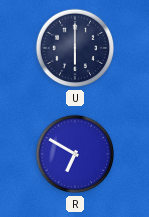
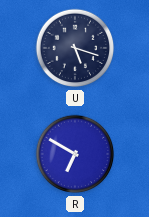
U: 6:00 -> 5:18 (75, 48)
